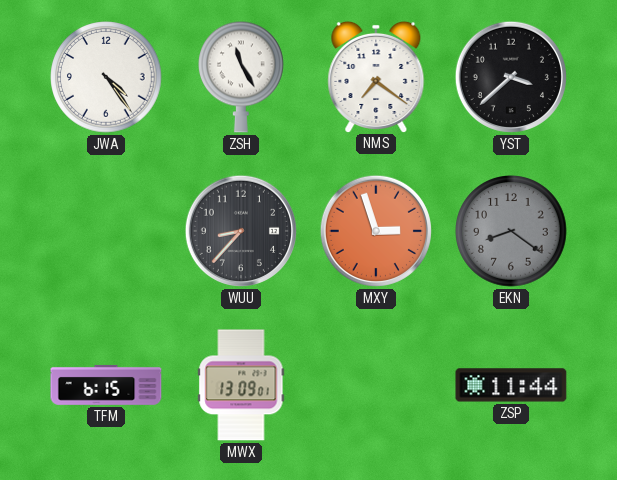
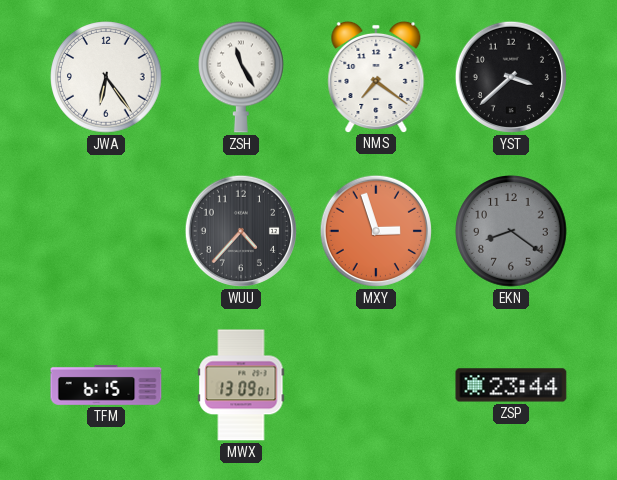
JWA: 4:24 -> 6:24 (106, 77)
WUU: 8:37 -> 4:37 (241, 231)
ZSP: 11:44 -> 23:44 (511, 385)
